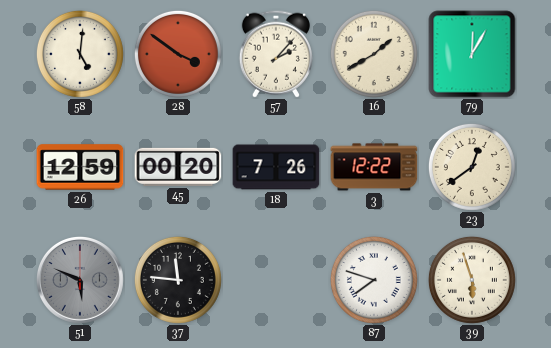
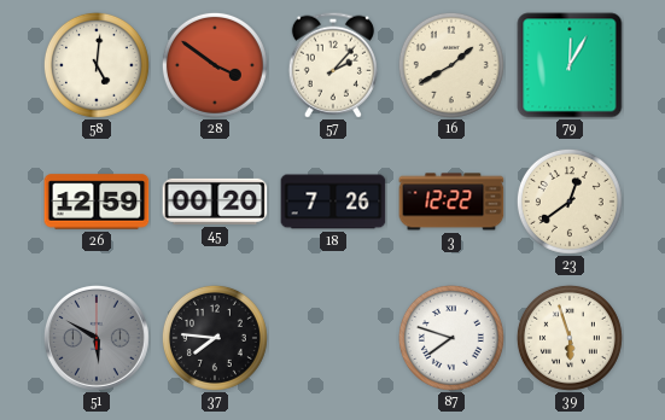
51: 5:49 -> 5:50 (97, 338)
37: 11:46 -> 7:46 (215, 338)
